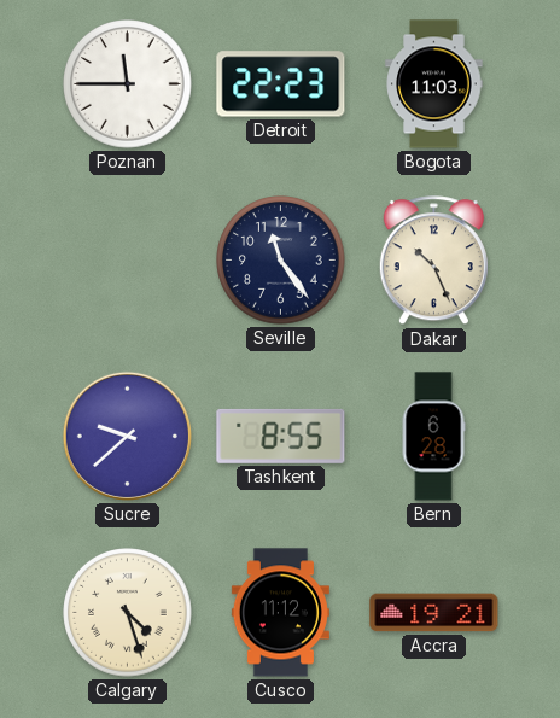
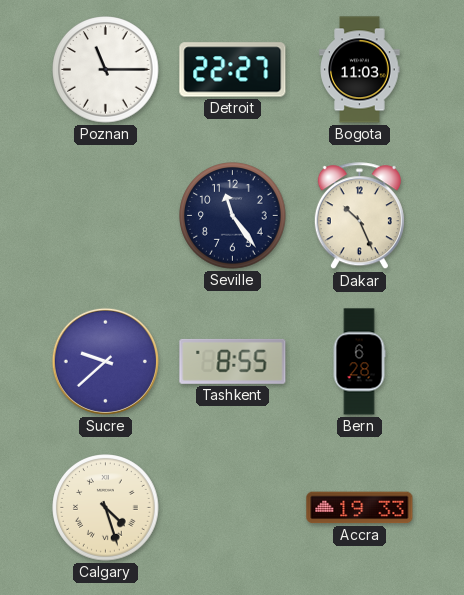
Poznan: 11:45 -> 11:15 (106, 70)
Detroit: 22:23 -> 22:27 (233, 70)
Cusco: 11:12 -> none (280, 613)
Accra: 19:21 -> 19:33 (360, 508)
